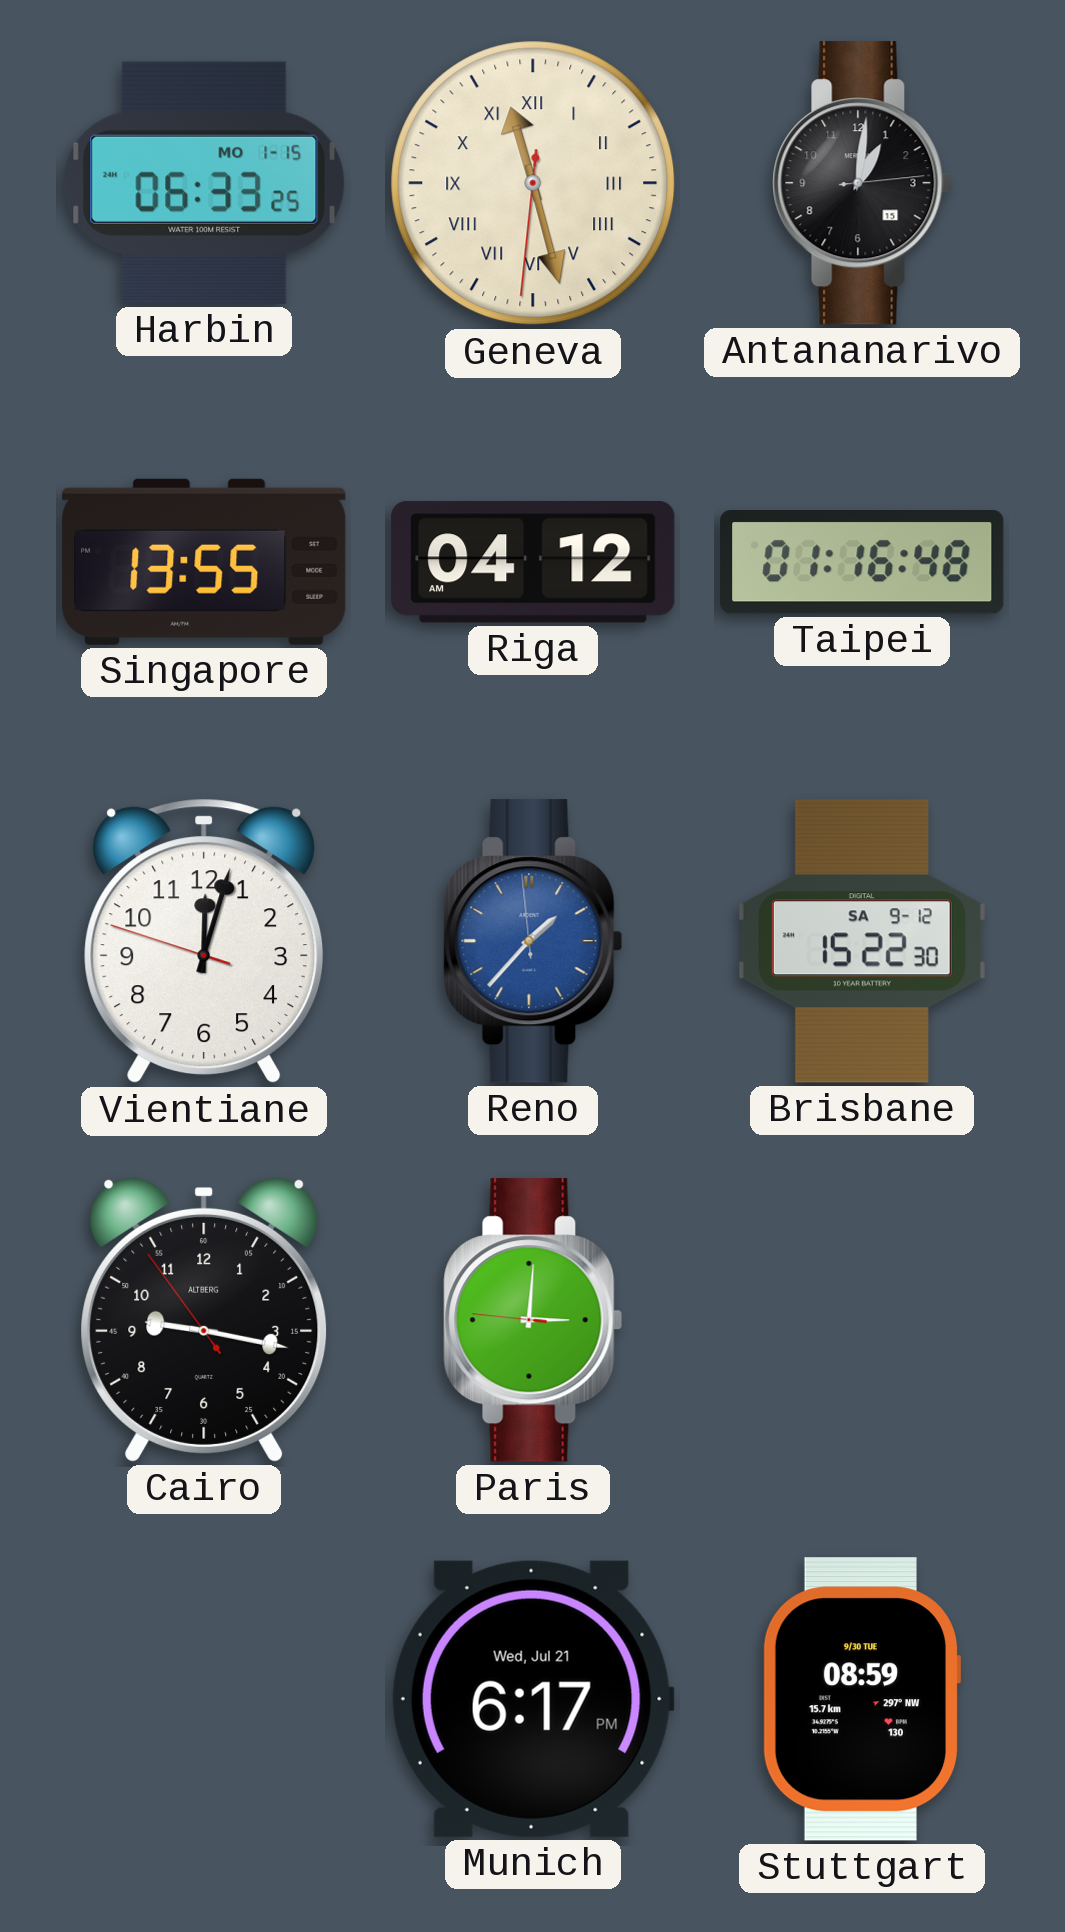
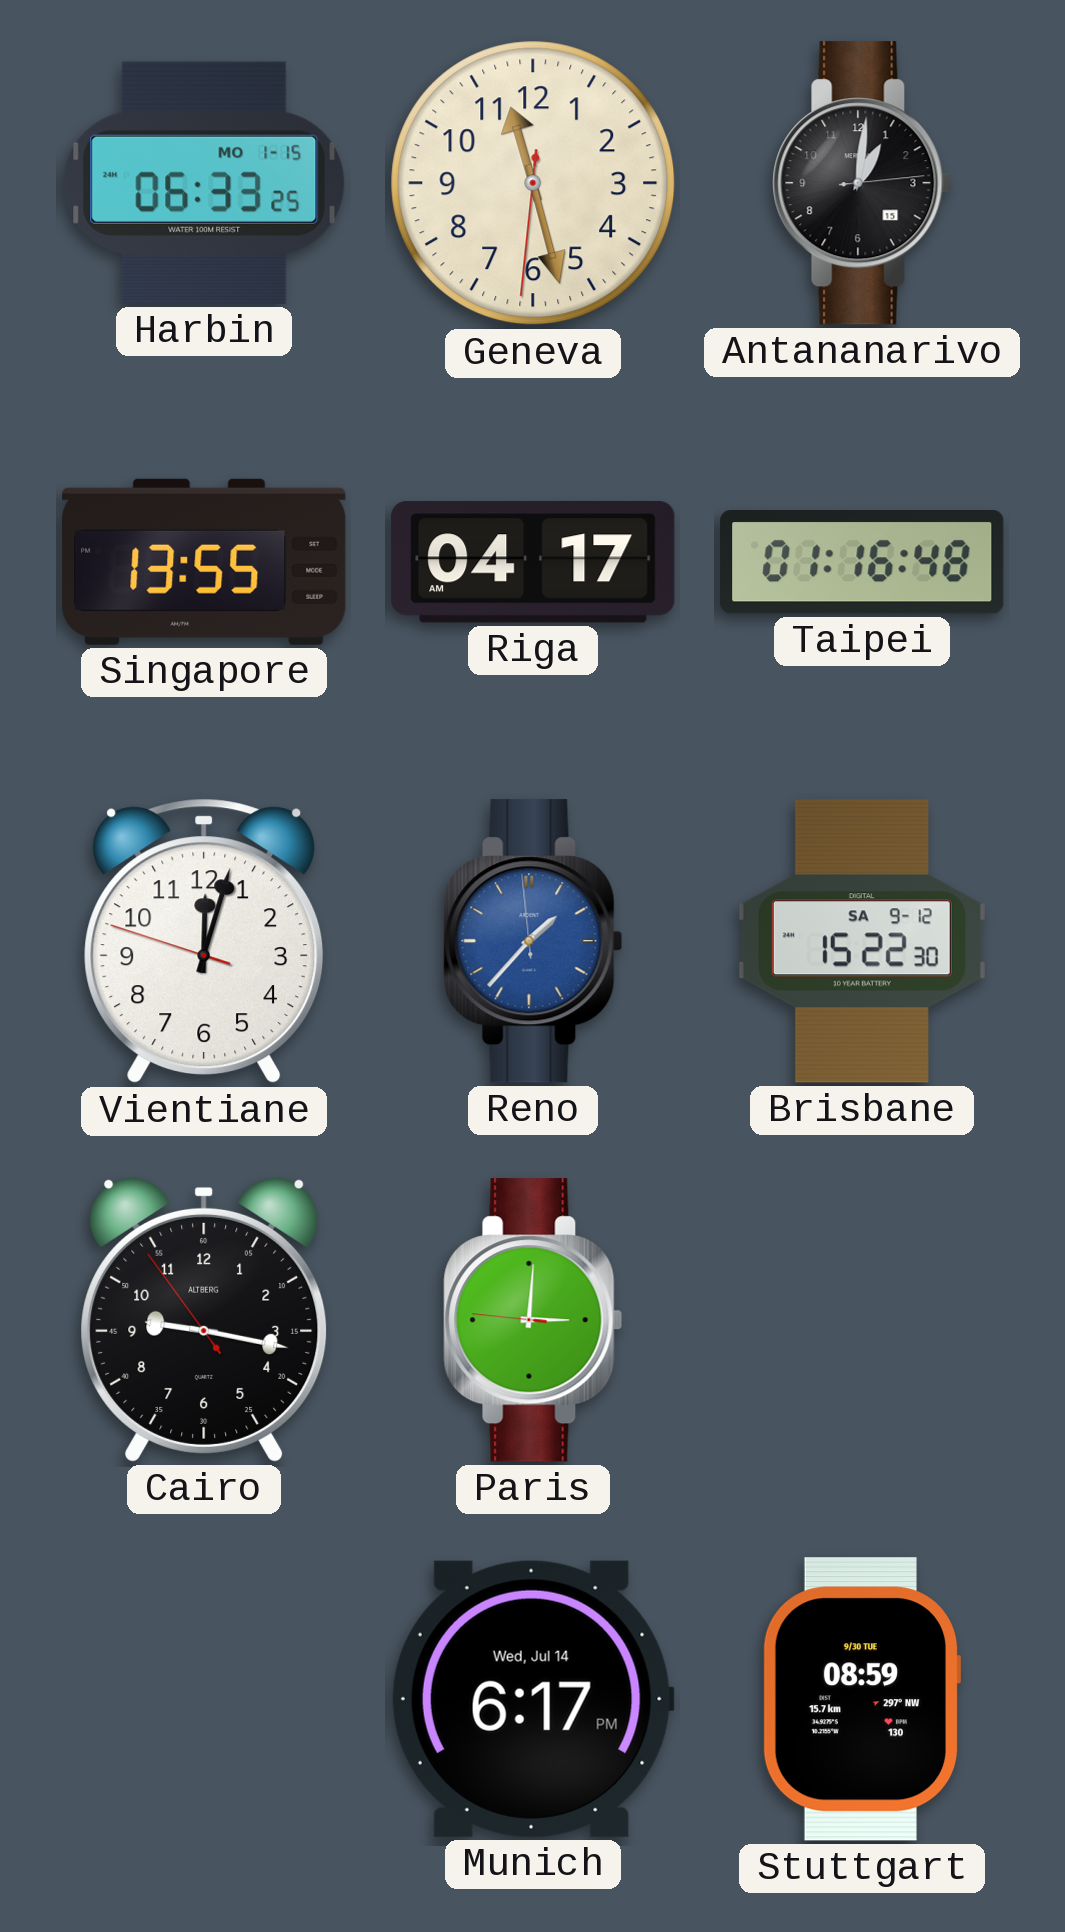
Geneva numerals: Roman -> Arabic (533, 183)
Riga: 04:12 -> 04:17 (533, 562)
Munich date: Wed, Jul 21 -> Wed, Jul 14 (533, 1699)
